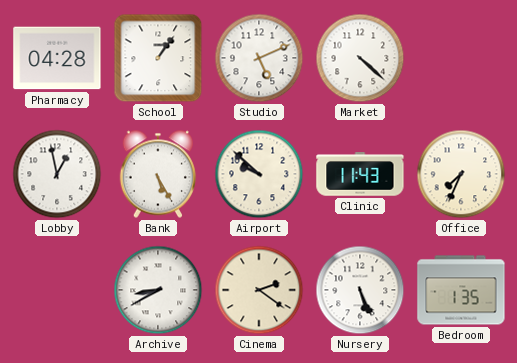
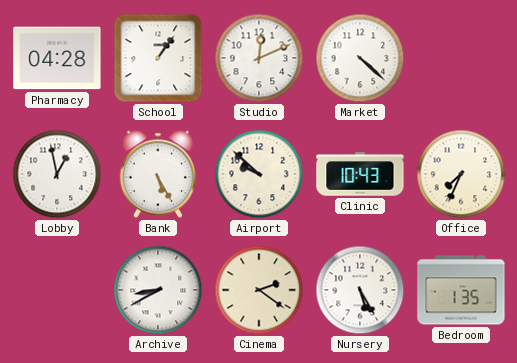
Studio: 5:11 -> 12:11 (259, 58)
Clinic: 11:43 -> 10:43 (360, 174)
Nursery: 5:26 -> 5:25 (360, 290)
